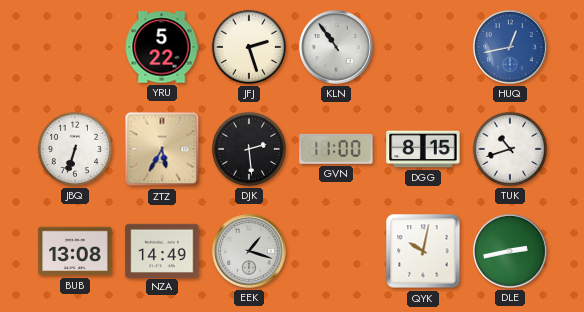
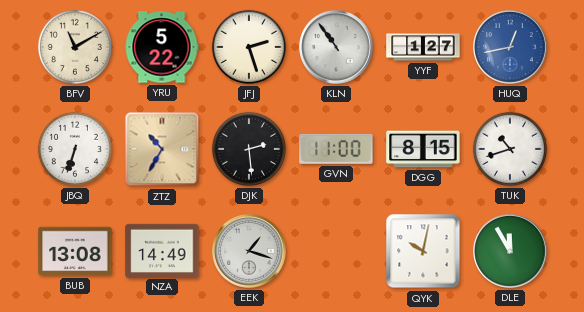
BFV: none -> 11:10 (75, 47)
YYF: none -> 1:27 (423, 47)
ZTZ: 5:35 -> 10:35 (162, 149)
DLE: 2:43 -> 11:55 (510, 251)
